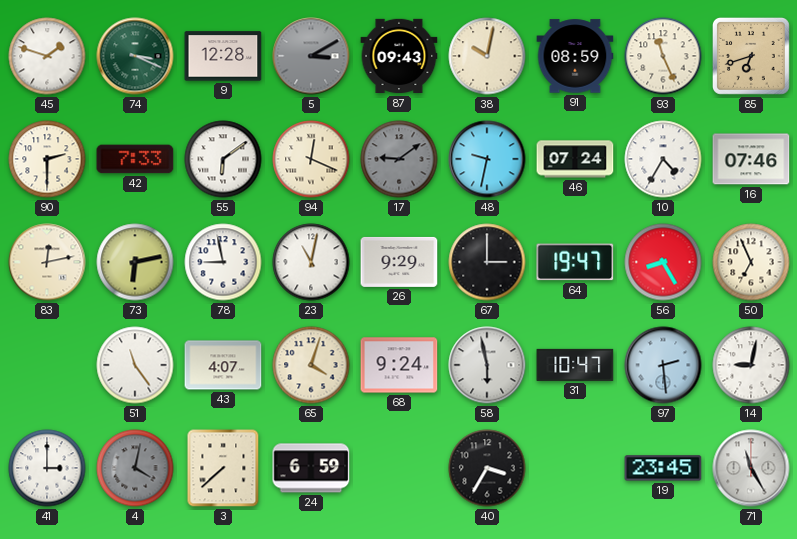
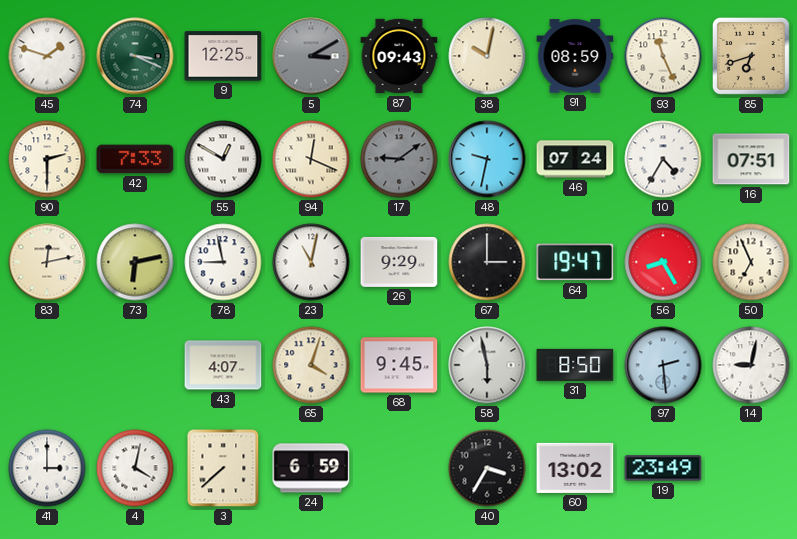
9: 12:28 -> 12:25 (223, 56)
55: 6:09 -> 12:50 (223, 159)
16: 07:46 -> 07:51 (751, 159)
51: 11:24 -> none (135, 365)
68: 9:24 -> 9:45 (399, 365)
31: 10:47 -> 8:50 (575, 365)
4 dial: grey -> white (135, 468)
60: none -> 13:02 (575, 468)
19: 23:45 -> 23:49 (663, 468)
71: 11:25 -> none (751, 468)
